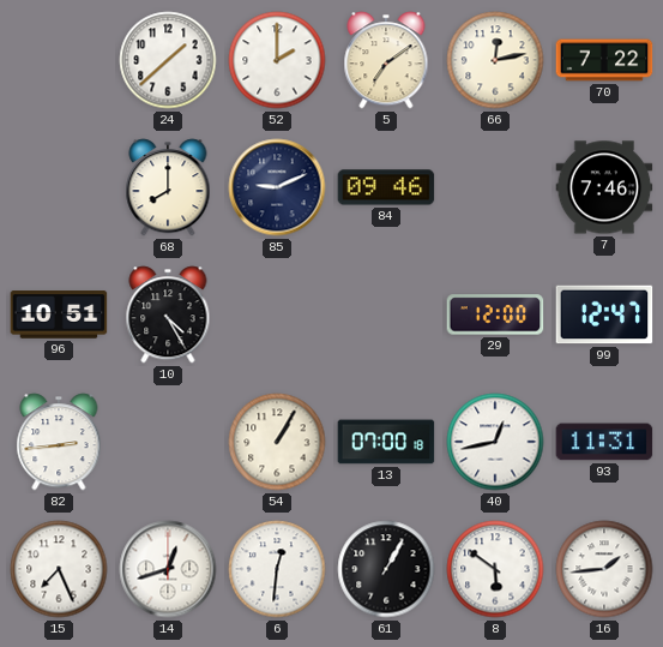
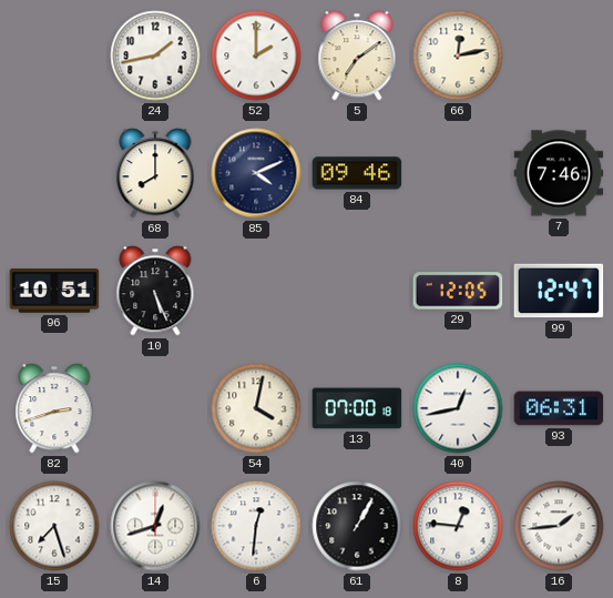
24: 1:38 -> 1:43 (155, 55)
70: 7:22 -> none (604, 60)
85: 9:11 -> 4:11 (256, 173)
10: 4:25 -> 5:26 (155, 291)
29: 12:00 -> 12:05 (458, 291)
82: 2:44 -> 2:42 (54, 408)
54: 1:05 -> 4:02 (256, 408)
93: 11:31 -> 06:31 (559, 408)
15: 7:26 -> 7:27 (54, 526)
8: 5:51 -> 12:46 (458, 526)
